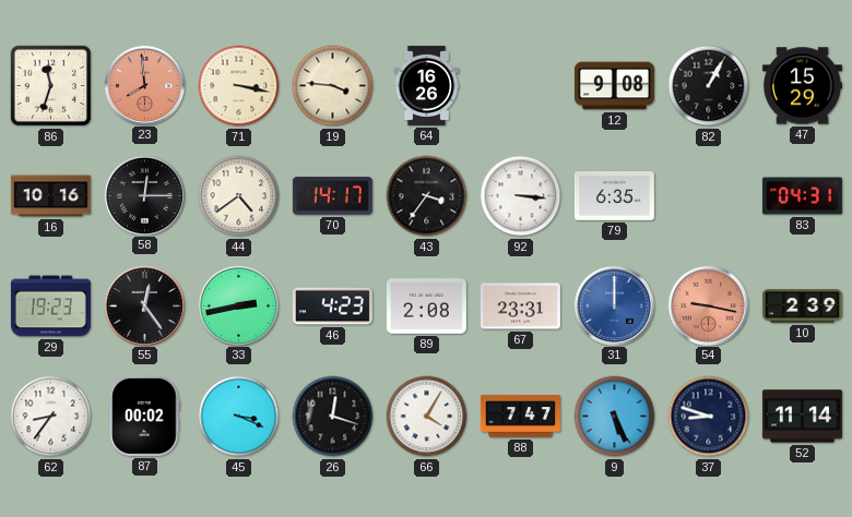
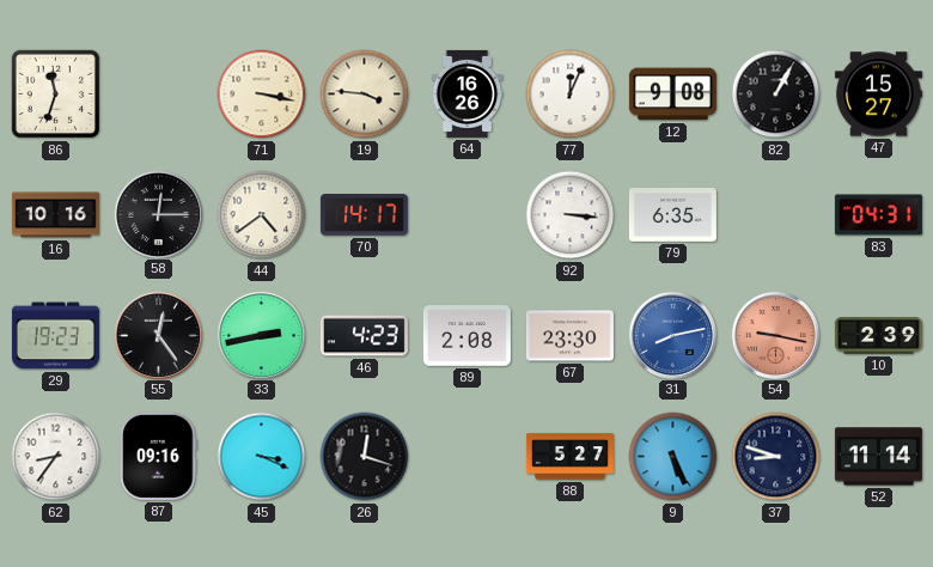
23: 7:59 -> none (144, 85)
77: none -> 12:04 (571, 94)
47: 15:29 -> 15:27 (878, 94)
43: 3:36 -> none (427, 196)
67: 23:31 -> 23:30 (569, 336)
31: 12:00 -> 8:13 (672, 335)
87: 00:02 -> 09:16 (159, 456)
66: 4:05 -> none (427, 417)
88: 7:47 -> 5:27 (569, 457)
